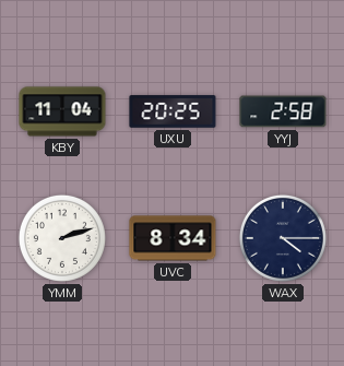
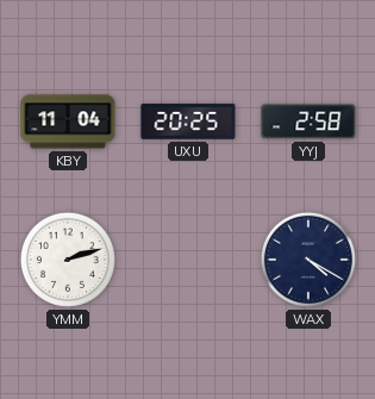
UVC: 8:34 -> none (173, 238)
WAX: 4:15 -> 4:20 (308, 260)
